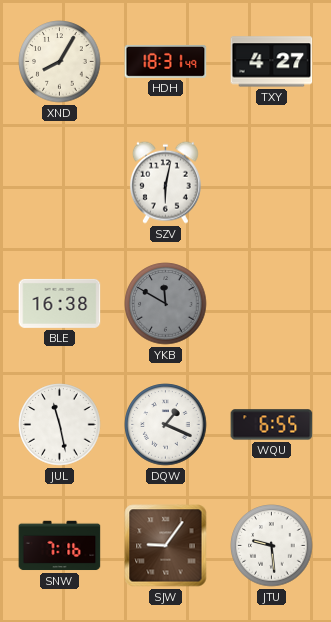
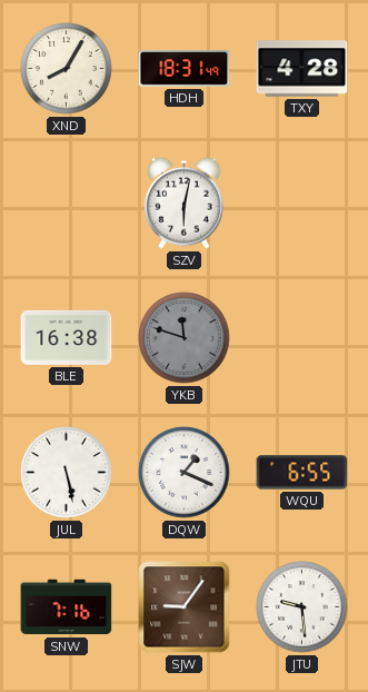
TXY: 4:27 -> 4:28 (302, 69)
YKB: 11:50 -> 11:48 (185, 338)
JUL: 11:28 -> 5:28 (67, 473)
